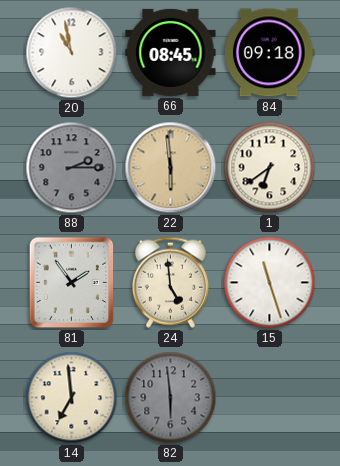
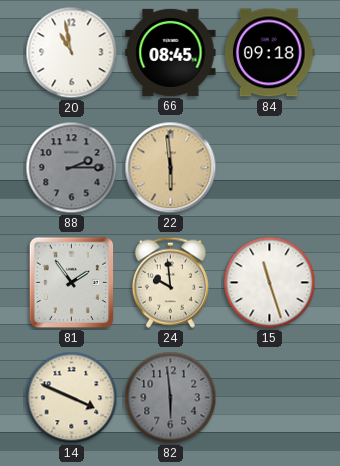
1: 6:39 -> none (270, 168)
24: 4:59 -> 9:59 (170, 282)
14: 6:59 -> 3:49 (72, 398)
